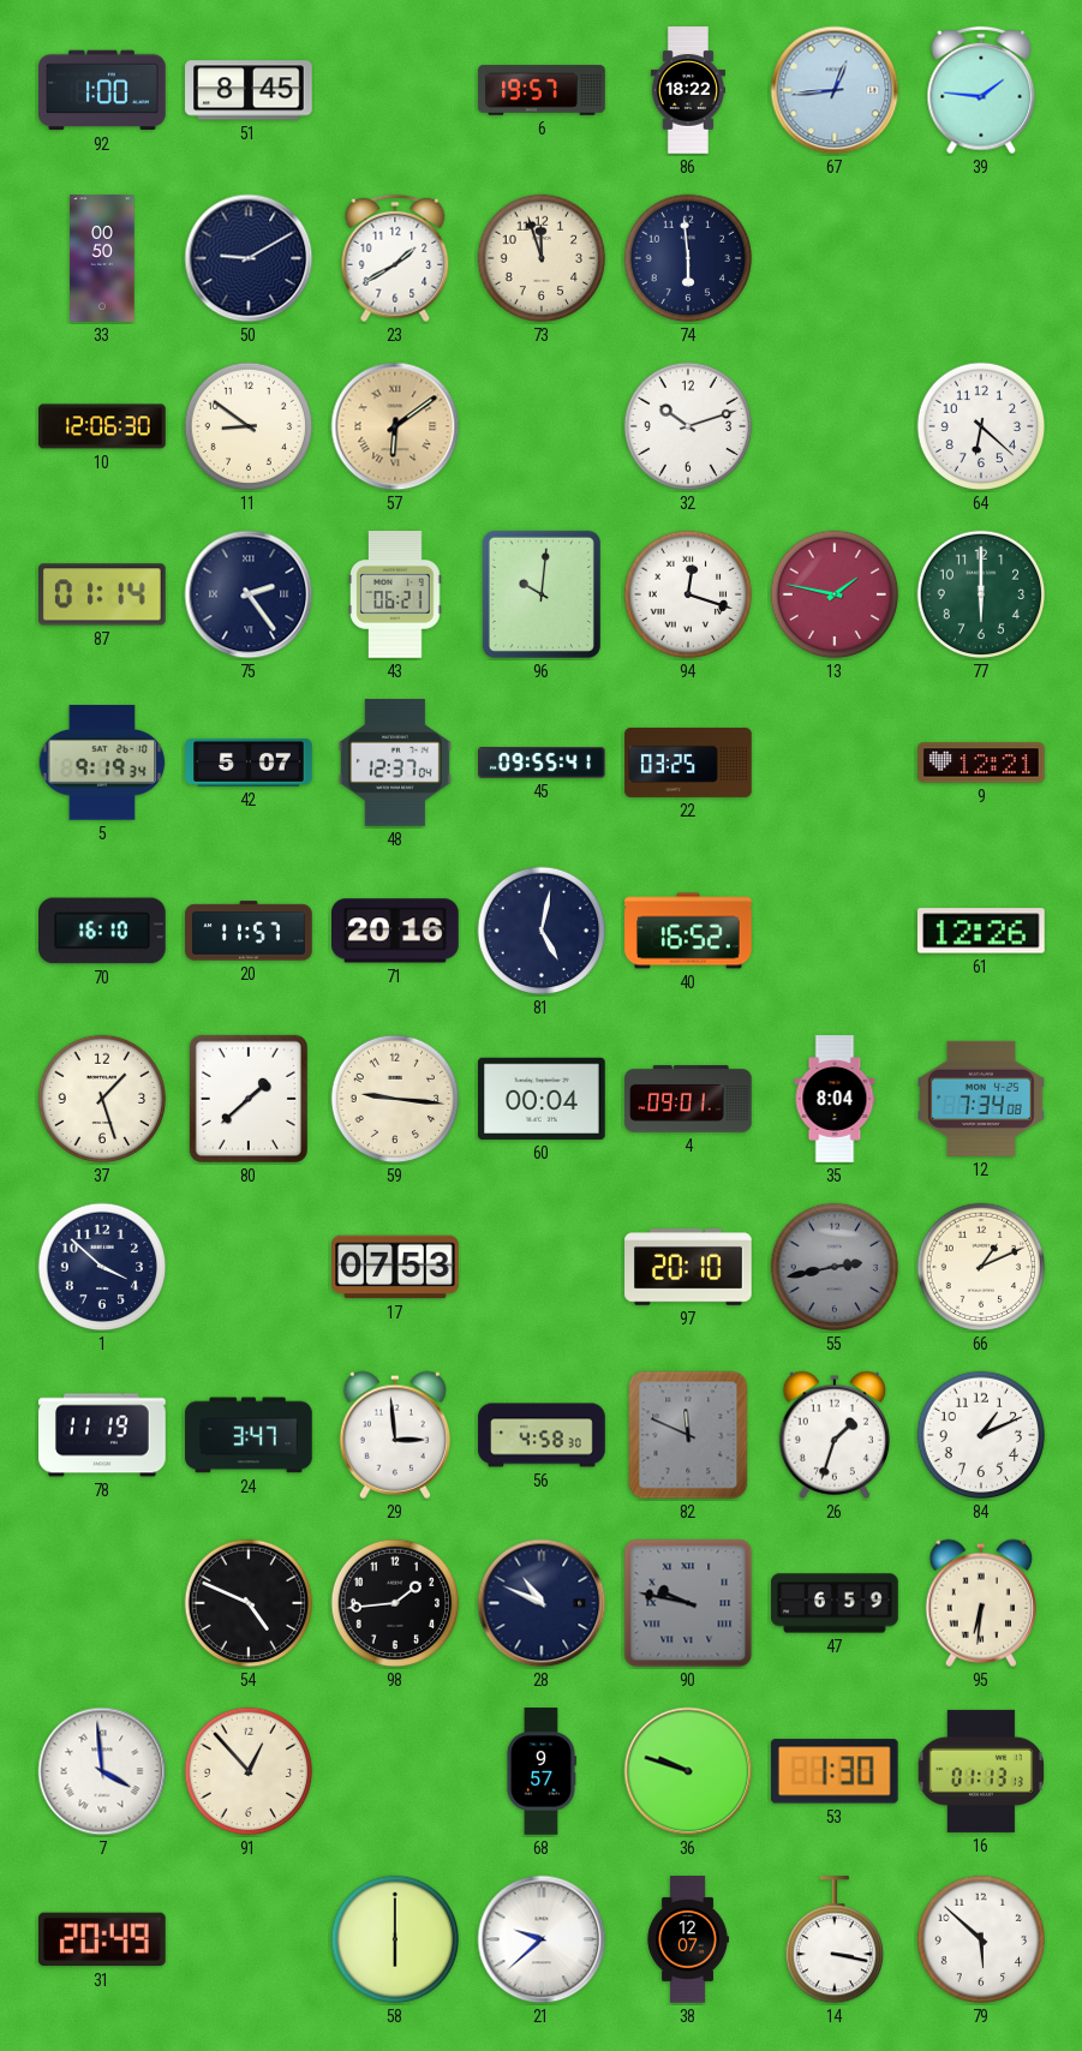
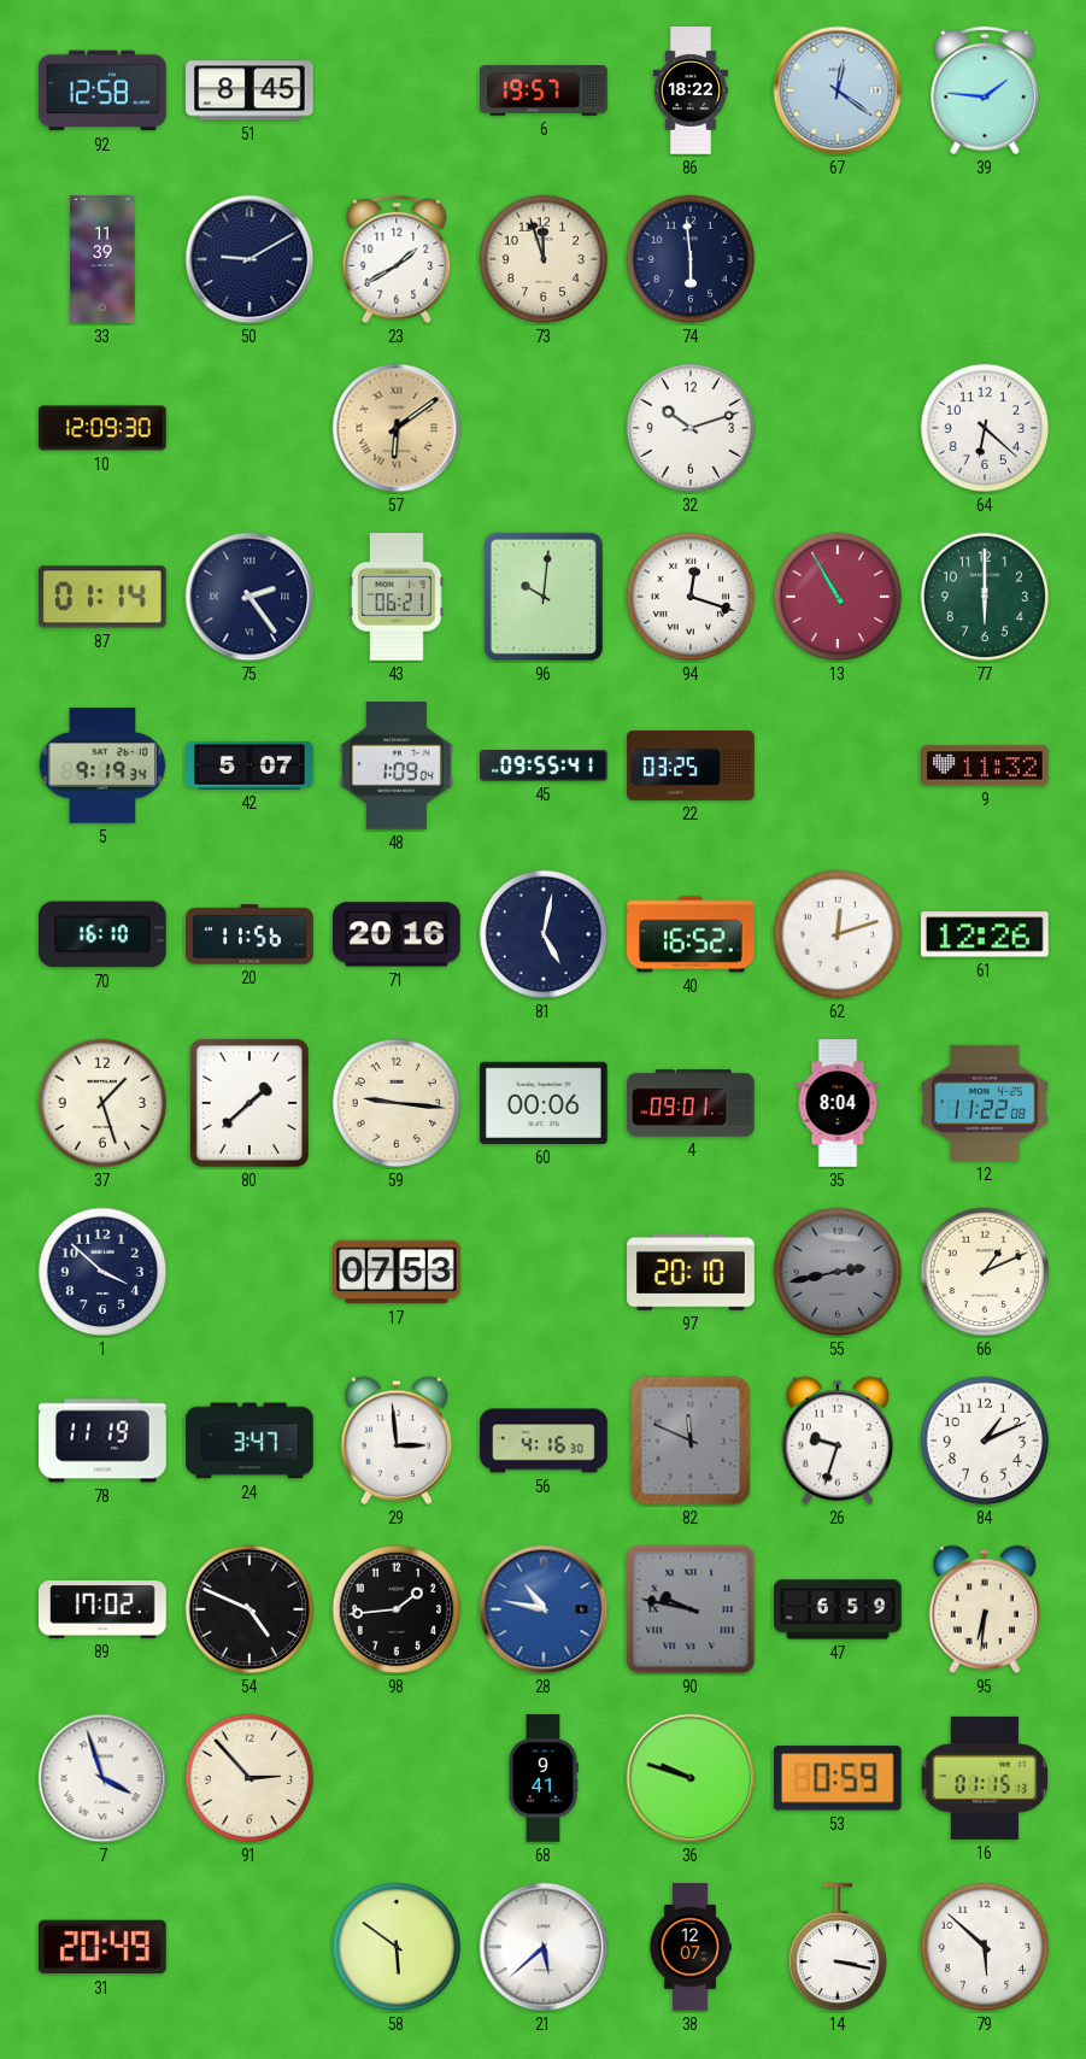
92: 1:00 -> 12:58 (102, 90)
67: 12:44 -> 12:21 (838, 90)
33: 00:50 -> 11:39 (102, 259)
10: 12:06 -> 12:09 (102, 428)
11: 8:51 -> none (249, 426)
13: 1:47 -> 10:55 (838, 597)
48: 12:37 -> 1:09 (397, 765)
9: 12:21 -> 11:32 (985, 765)
20: 11:57 -> 11:56 (250, 934)
62: none -> 12:12 (838, 934)
60: 00:04 -> 00:06 (545, 1103)
12: 7:34 -> 11:22 (985, 1103)
56: 4:58 -> 4:16 (544, 1441)
26: 1:33 -> 9:33 (836, 1441)
89: none -> 17:02 (102, 1609)
28: 10:49 -> 10:47 (544, 1609)
28 dial: navy -> blue (544, 1609)
7: 3:59 -> 3:57 (102, 1778)
91: 12:53 -> 2:53 (250, 1778)
68: 9:57 -> 9:41 (542, 1778)
53: 1:30 -> 0:59 (838, 1778)
16: 01:13 -> 01:15 (984, 1778)
58: 6:00 -> 5:51 (397, 1947)
21: 9:38 -> 5:38 (544, 1947)
